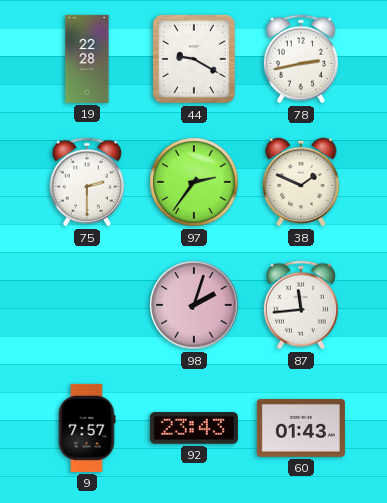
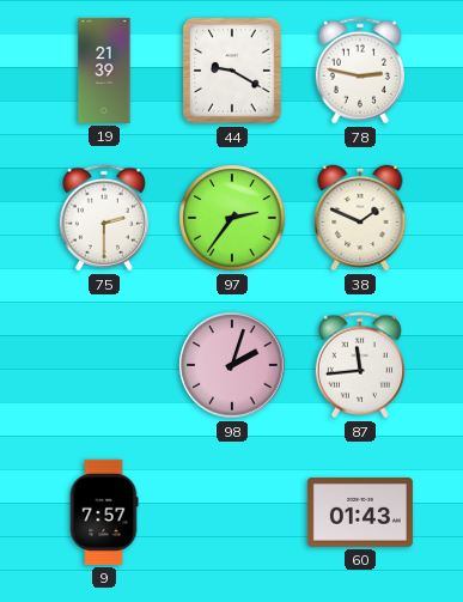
19: 22:28 -> 21:39 (104, 71)
78: 2:43 -> 2:47 (360, 71)
92: 23:43 -> none (194, 428)
